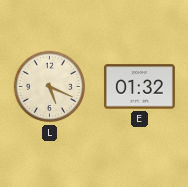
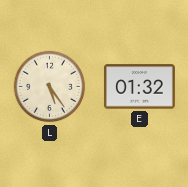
L: 5:19 -> 5:24 (50, 87)
